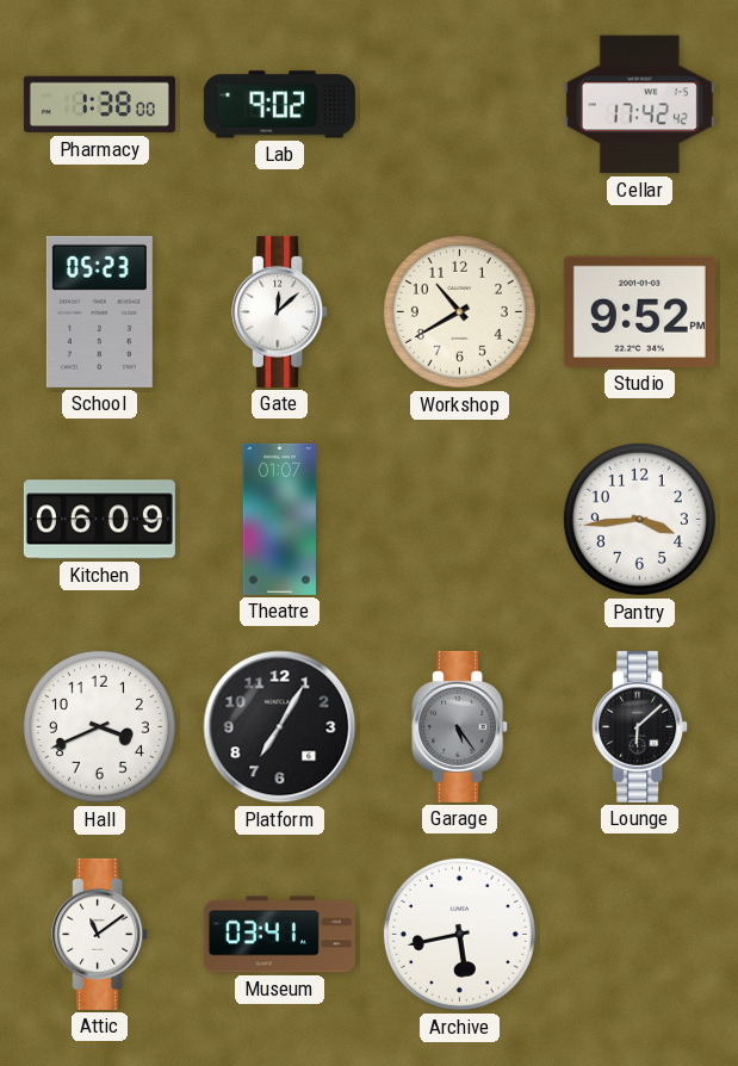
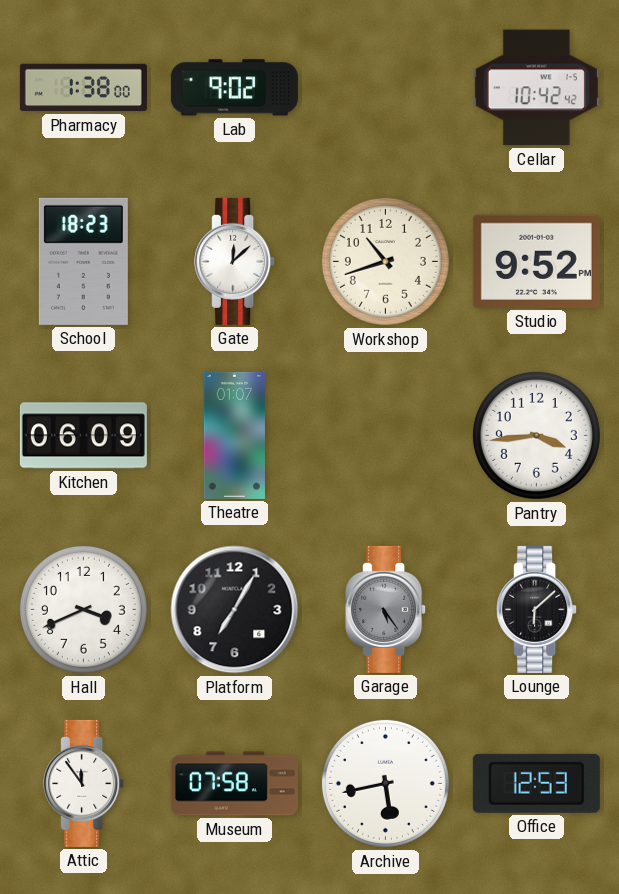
Cellar: 17:42 -> 10:42 (536, 88)
School: 05:23 -> 18:23 (83, 261)
Workshop: 10:40 -> 10:42 (385, 261)
Attic: 11:09 -> 11:54 (84, 783)
Museum: 03:41 -> 07:58 (234, 784)
Office: none -> 12:53 (536, 783)
